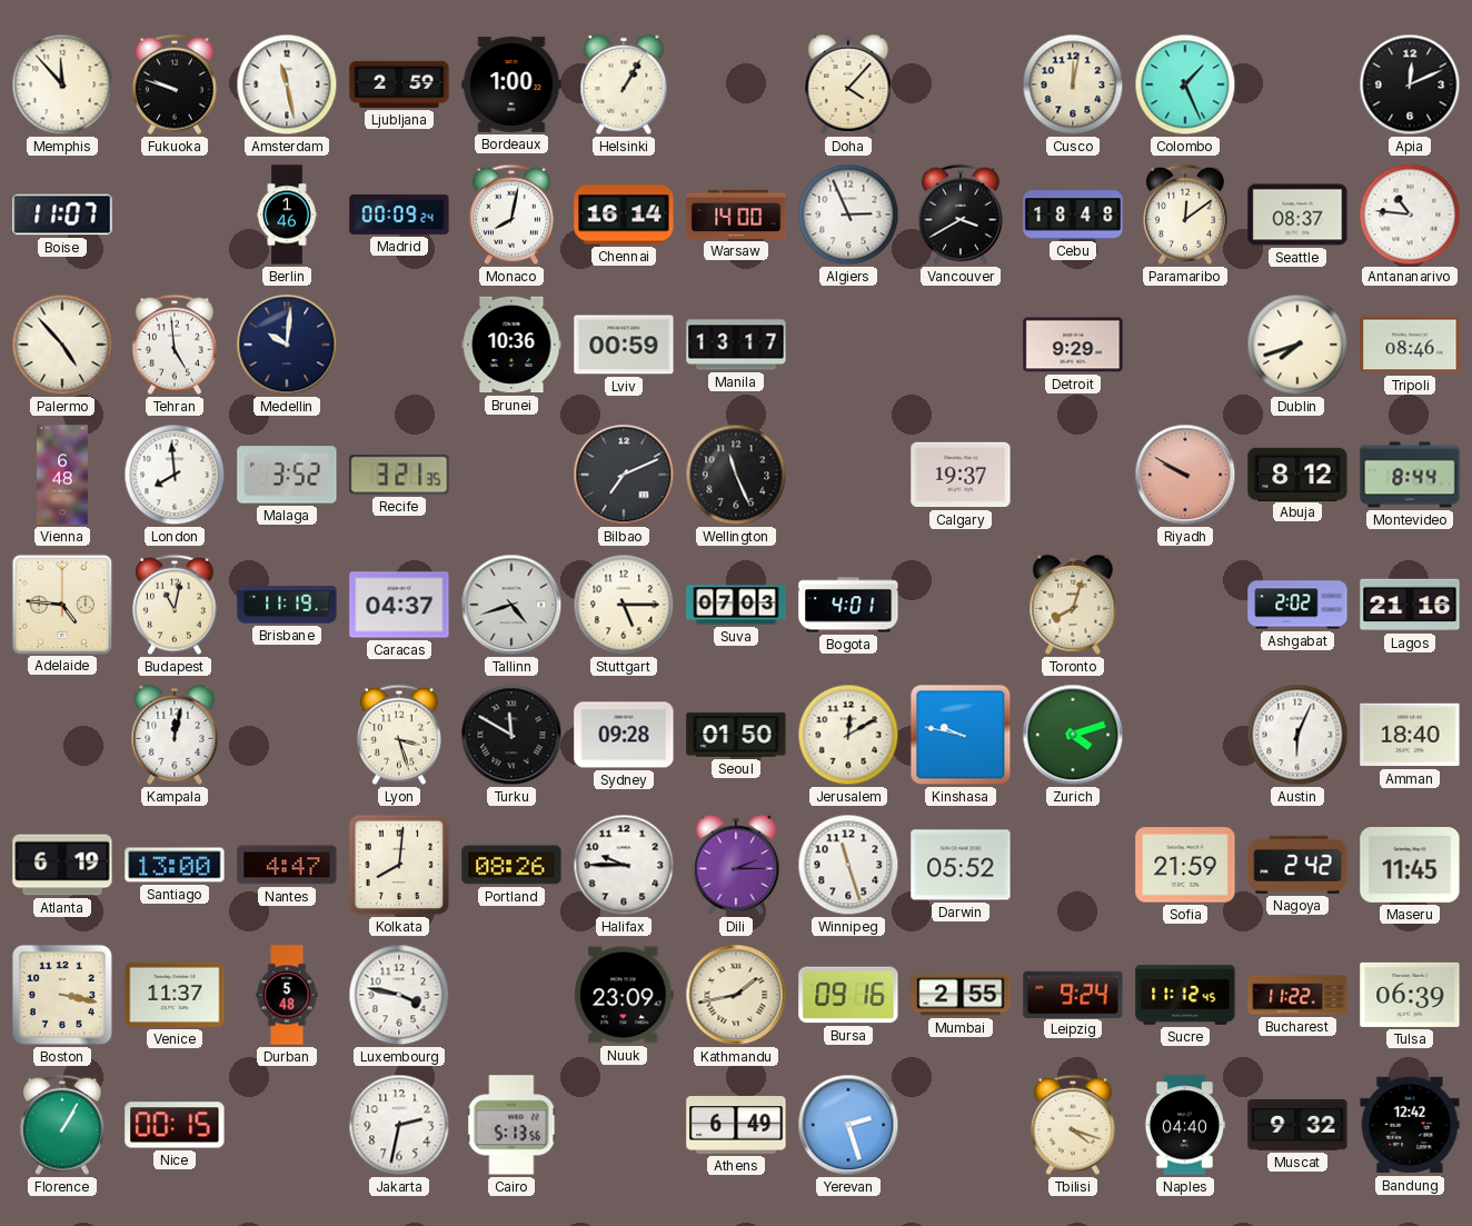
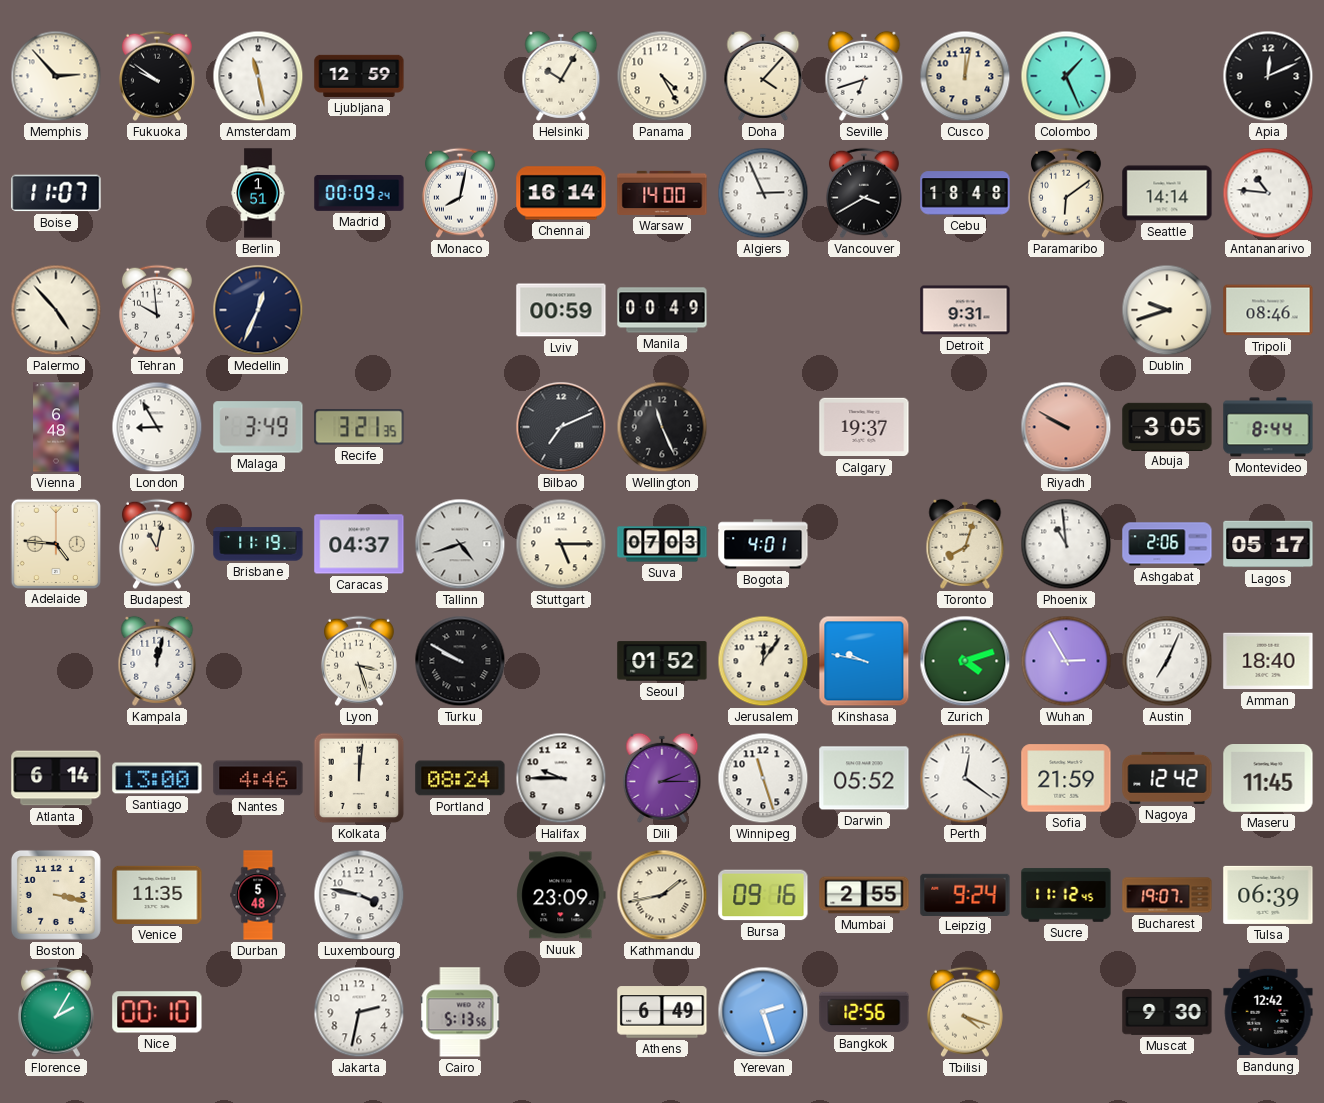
Memphis: 11:53 -> 2:53 (56, 76)
Fukuoka: 9:48 -> 9:51 (157, 76)
Ljubljana: 2:59 -> 12:59 (359, 76)
Bordeaux: 1:00 -> none (511, 84)
Helsinki: 1:05 -> 10:05 (561, 76)
Panama: none -> 4:25 (662, 76)
Seville: none -> 6:42 (864, 76)
Berlin: 1:46 -> 1:51 (258, 193)
Paramaribo: 12:09 -> 6:09 (1066, 193)
Seattle: 08:37 -> 14:14 (1167, 193)
Tehran: 4:59 -> 9:59 (157, 310)
Medellin: 10:01 -> 12:34 (258, 310)
Brunei: 10:36 -> none (511, 345)
Manila: 13:17 -> 00:49 (662, 310)
Detroit: 9:29 -> 9:31 (965, 310)
Dublin: 7:42 -> 9:42 (1167, 310)
London: 7:59 -> 8:55 (157, 427)
Malaga: 3:52 -> 3:49 (258, 427)
Abuja: 8:12 -> 3:05 (1167, 426)
Phoenix: none -> 10:59 (1066, 544)
Ashgabat: 2:02 -> 2:06 (1167, 544)
Lagos: 21:16 -> 05:17 (1268, 544)
Turku: 11:50 -> 9:50 (460, 661)
Sydney: 09:28 -> none (624, 735)
Seoul: 01:50 -> 01:52 (662, 661)
Jerusalem: 12:10 -> 12:06 (763, 661)
Wuhan: none -> 2:55 (1066, 661)
Austin: 6:04 -> 7:04 (1167, 661)
Atlanta: 6:19 -> 6:14 (56, 778)
Nantes: 4:47 -> 4:46 (258, 778)
Kolkata: 8:01 -> 12:01 (359, 778)
Portland: 08:26 -> 08:24 (460, 778)
Perth: none -> 12:21 (965, 778)
Nagoya: 2:42 -> 12:42 (1167, 778)
Venice: 11:37 -> 11:35 (157, 895)
Bucharest: 11:22 -> 19:07 (1167, 895)
Florence: 1:05 -> 2:05 (56, 1012)
Nice: 00:15 -> 00:10 (157, 1012)
Bangkok: none -> 12:56 (864, 1012)
Naples: 04:40 -> none (1184, 1125)
Muscat: 9:32 -> 9:30 (1167, 1012)
